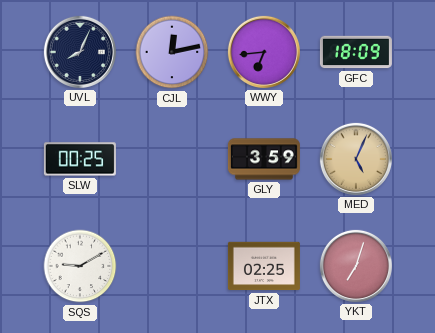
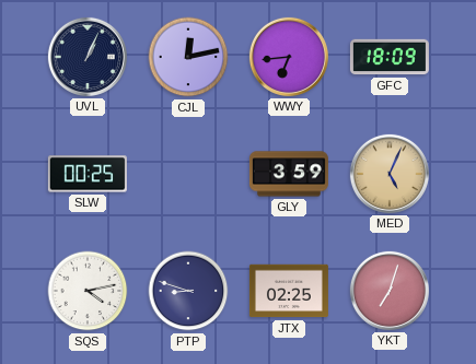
UVL: 8:04 -> 1:04 (88, 57)
SQS: 9:10 -> 4:13 (88, 291)
PTP: none -> 8:48 (188, 291)
